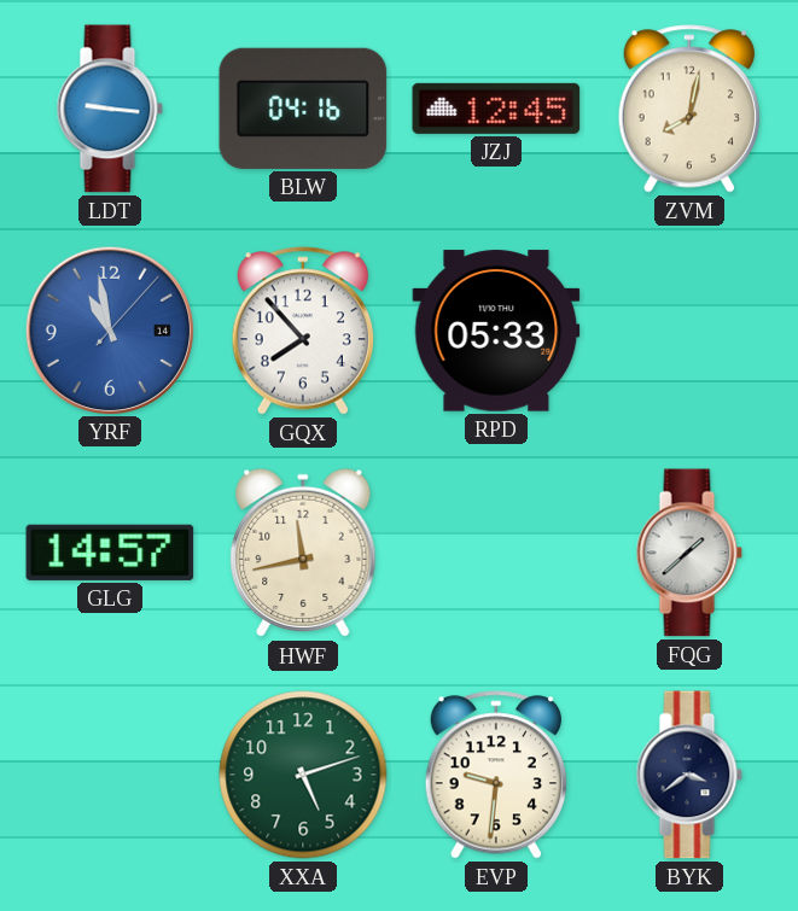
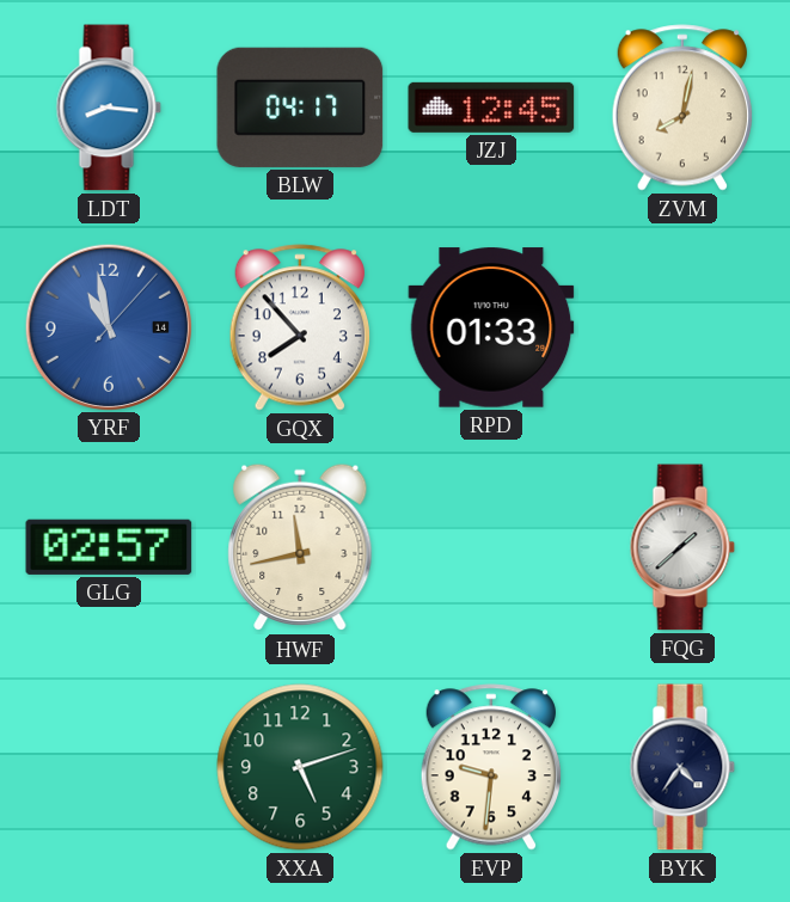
LDT: 9:16 -> 8:16 (109, 108)
BLW: 04:16 -> 04:17 (300, 108)
RPD: 05:33 -> 01:33 (491, 327)
GLG: 14:57 -> 02:57 (109, 547)
BYK: 3:39 -> 4:36 (682, 767)
